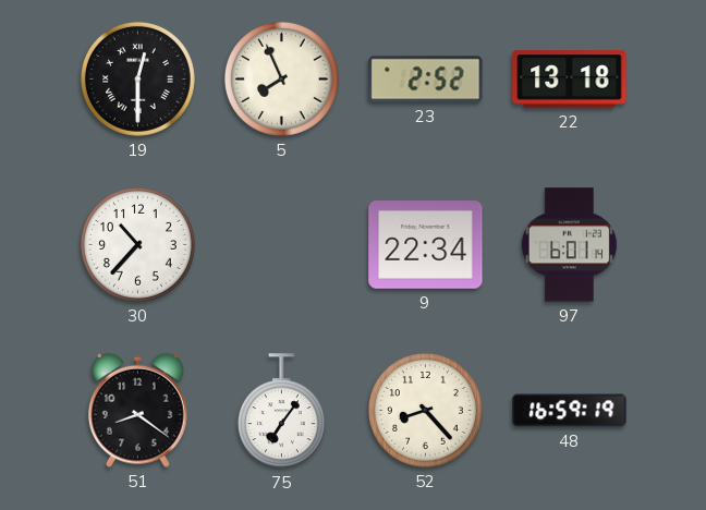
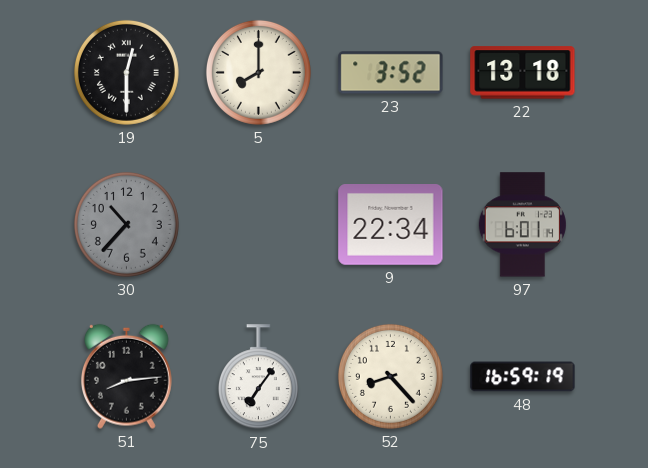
5: 7:56 -> 8:00 (258, 72)
23: 2:52 -> 3:52 (391, 73)
30 dial: white -> grey (126, 224)
51: 8:21 -> 8:14 (126, 376)
